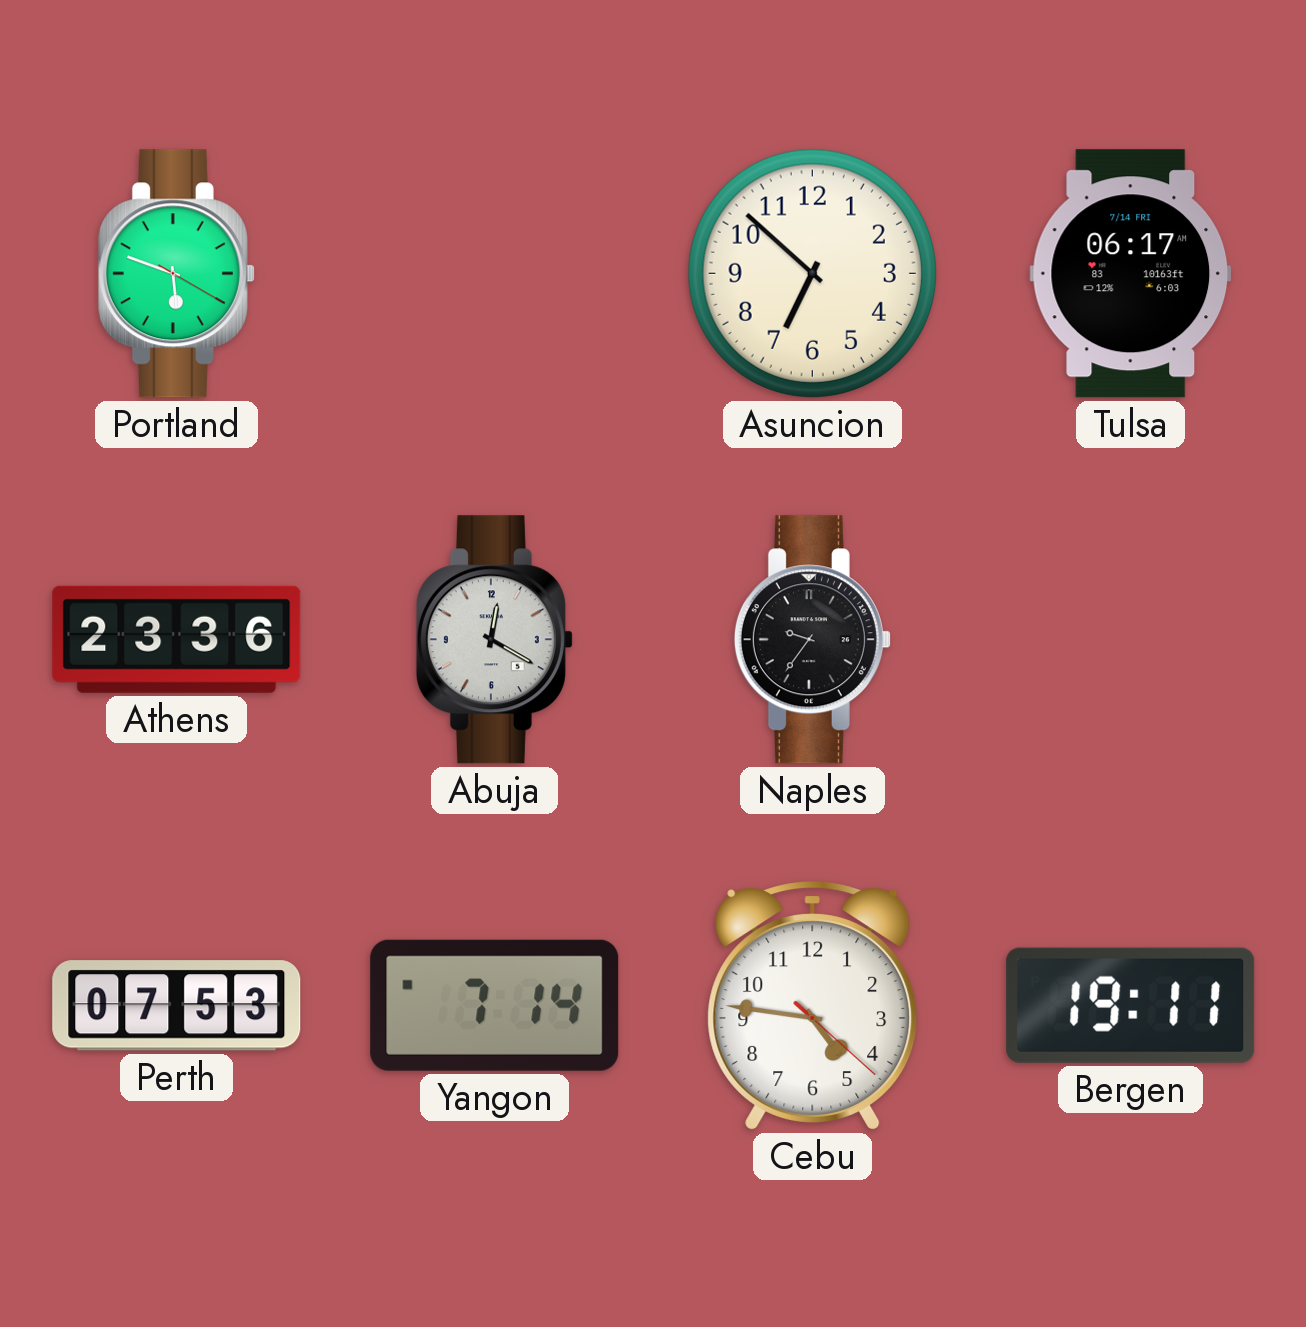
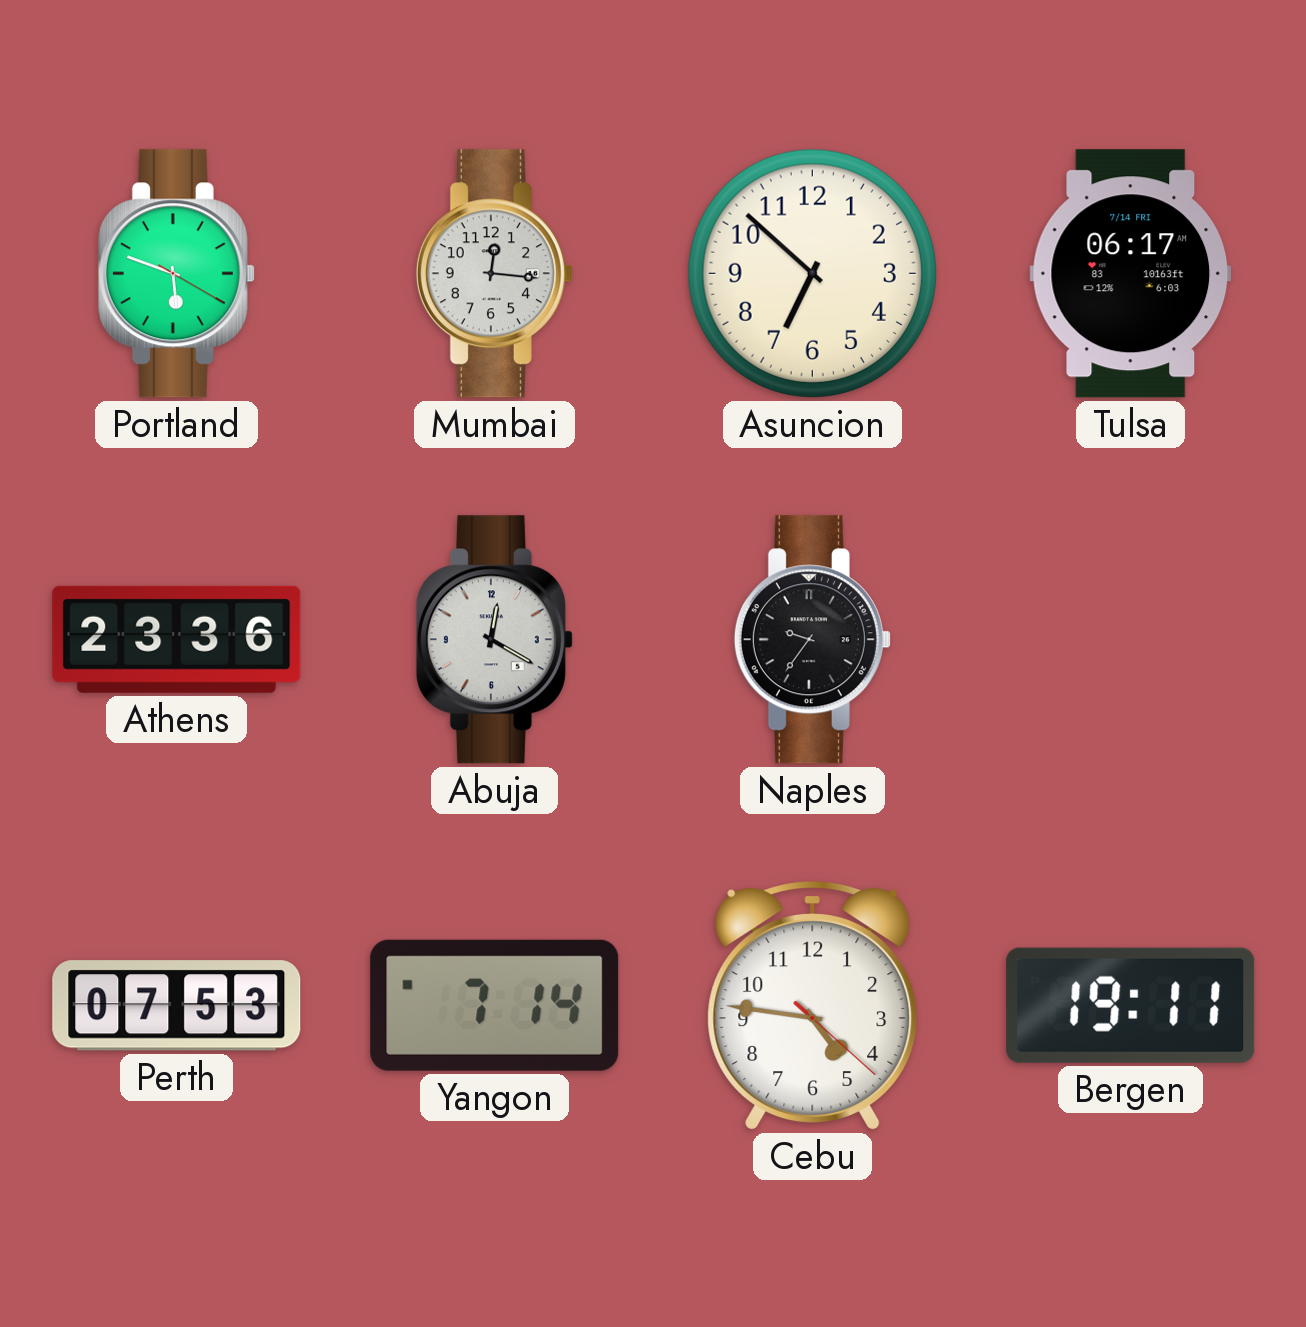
Mumbai: none -> 12:16 (494, 274)
